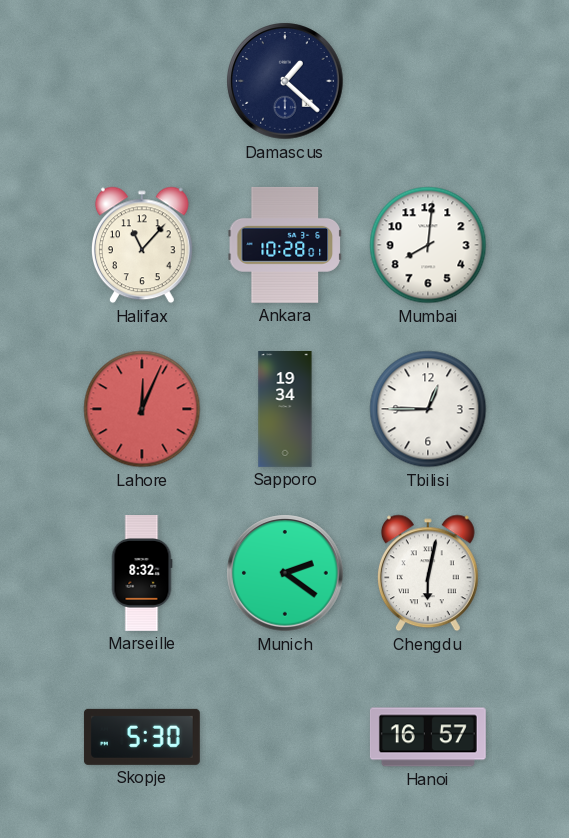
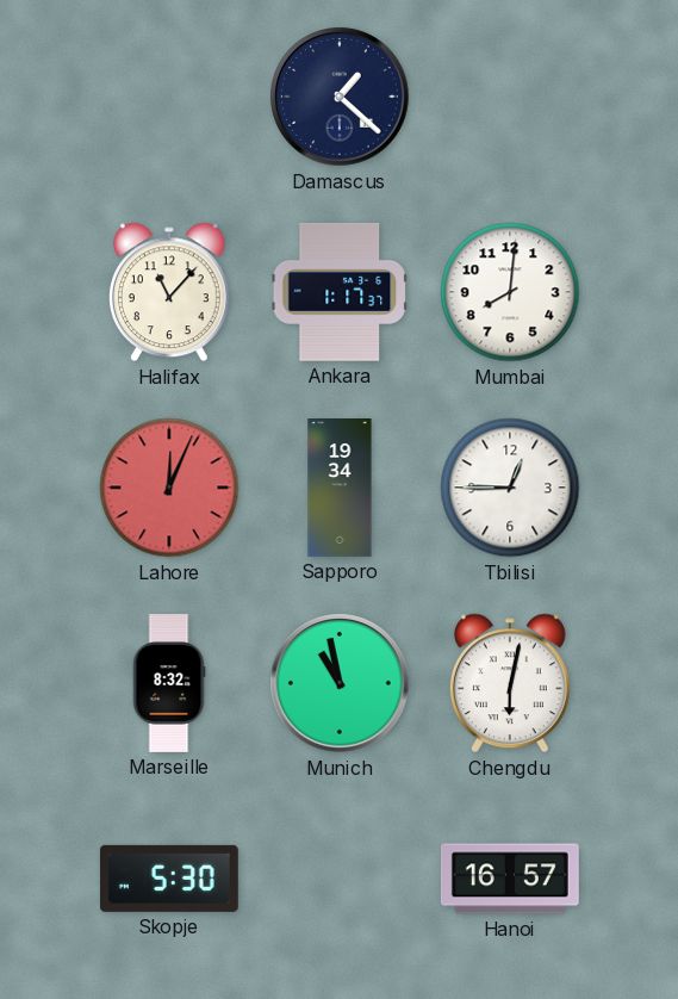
Ankara: 10:28 -> 1:17 (338, 292)
Munich: 2:21 -> 10:58 (340, 683)
